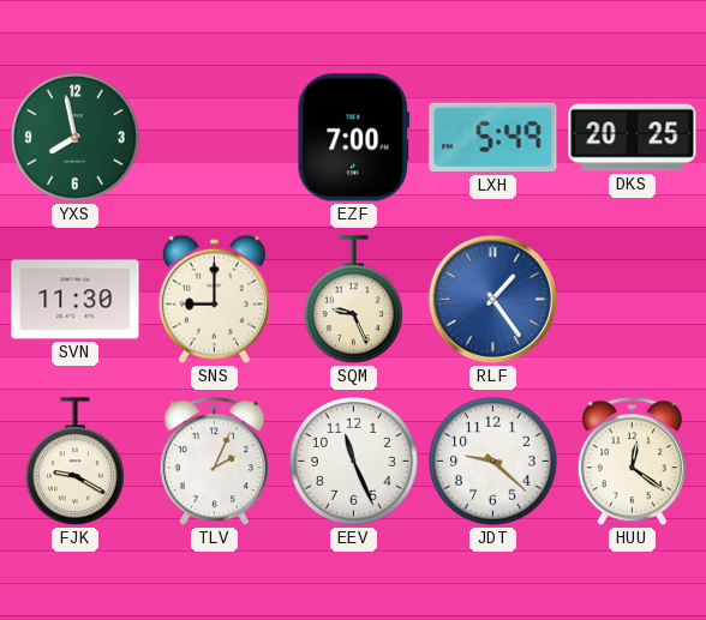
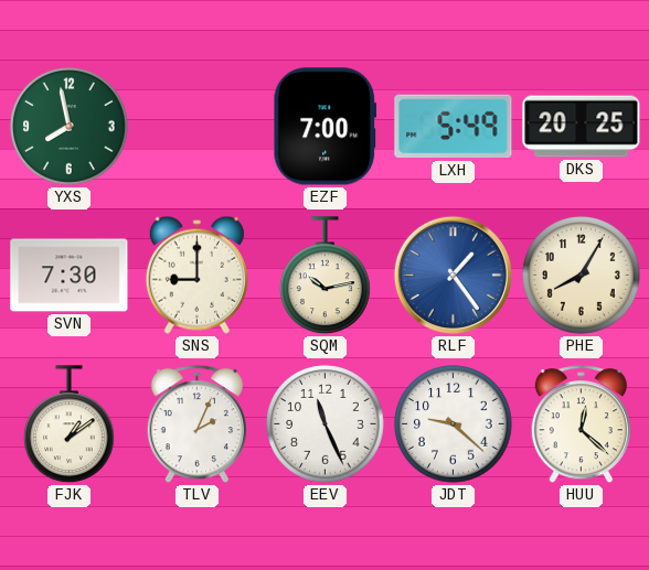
SVN: 11:30 -> 7:30 (70, 276)
SQM: 9:26 -> 10:13 (324, 276)
PHE: none -> 8:05 (582, 276)
FJK: 9:20 -> 1:09 (68, 424)
HUU: 12:21 -> 12:22 (581, 424)
